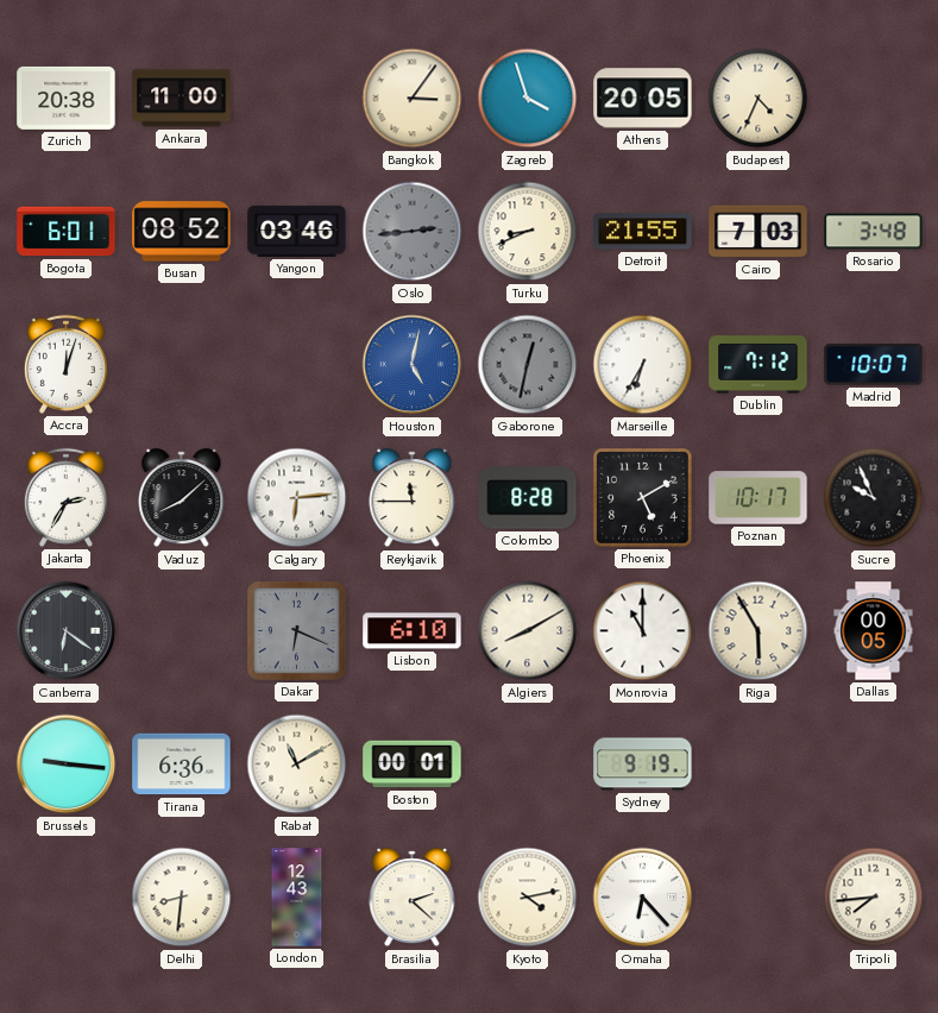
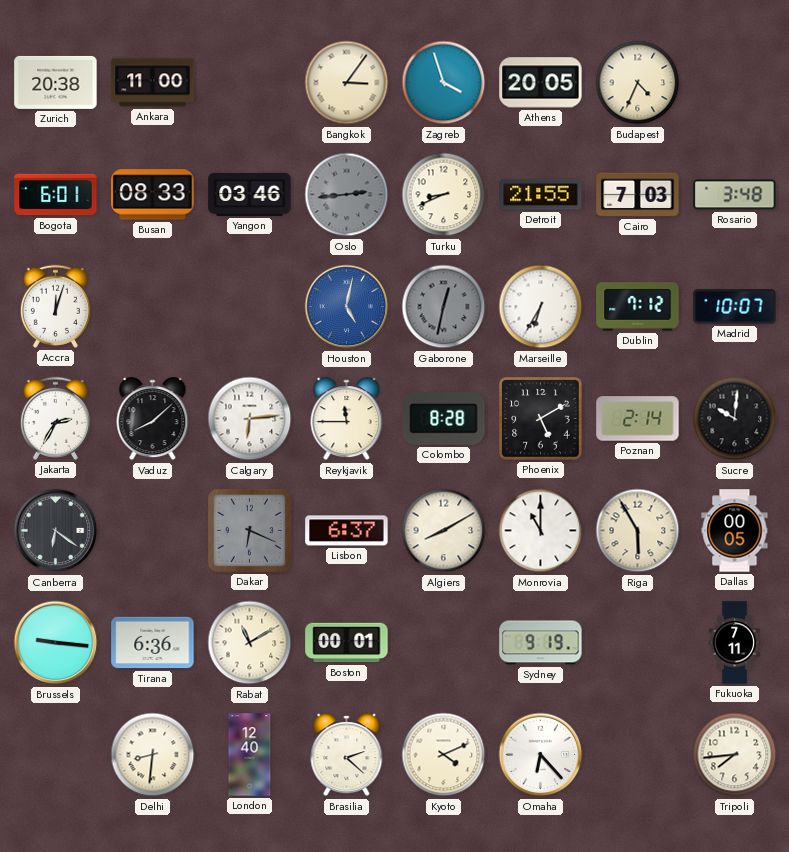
Busan: 08:52 -> 08:33 (153, 195)
Poznan: 10:17 -> 2:14 (638, 419)
Sucre: 9:56 -> 10:01 (735, 419)
Lisbon: 6:10 -> 6:37 (347, 531)
Fukuoka: none -> 7:11 (734, 643)
London: 12:43 -> 12:40 (250, 755)
Kyoto: 4:13 -> 4:11 (444, 755)
